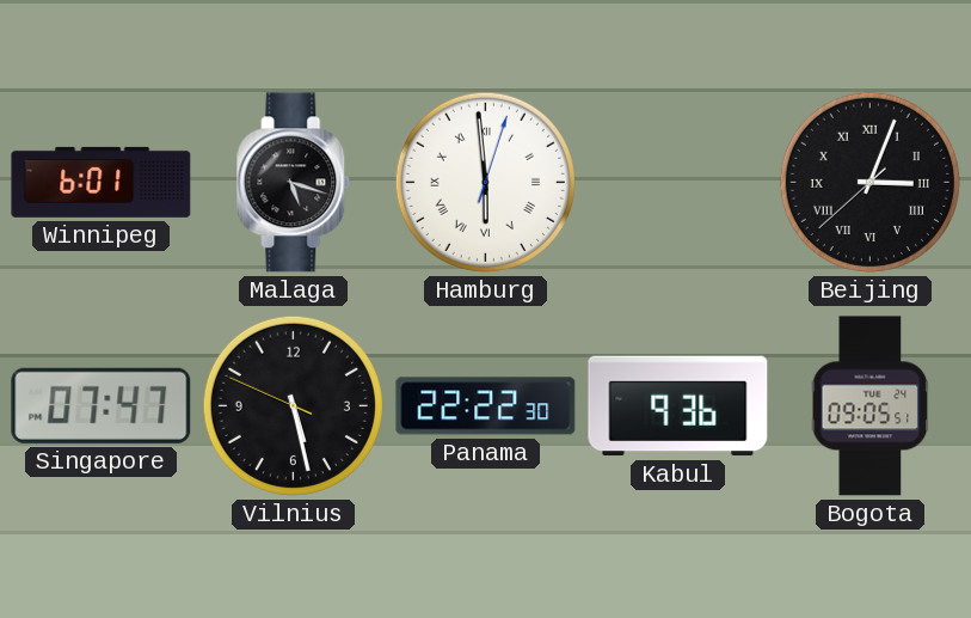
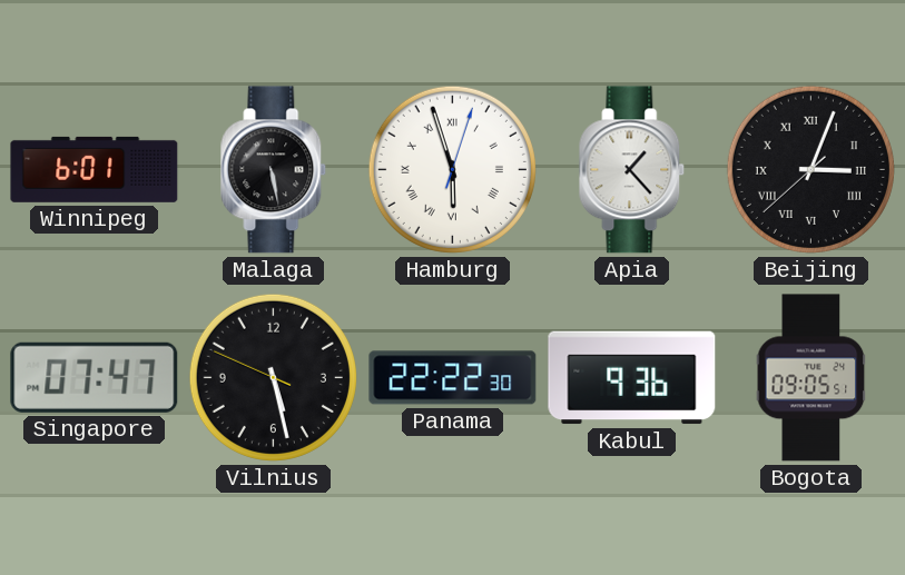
Malaga: 5:18 -> 5:28 (274, 170)
Hamburg: 5:59 -> 5:57 (452, 169)
Apia: none -> 1:23 (632, 170)
